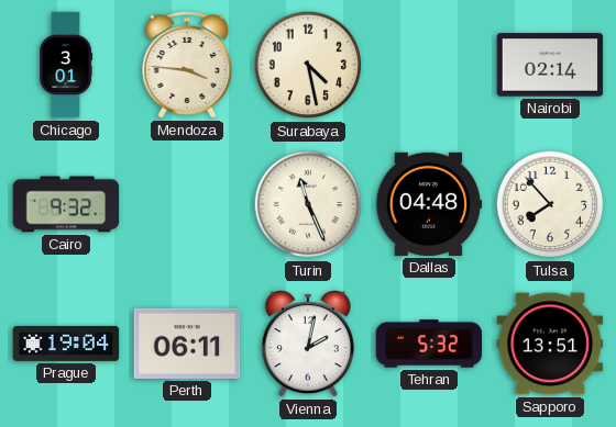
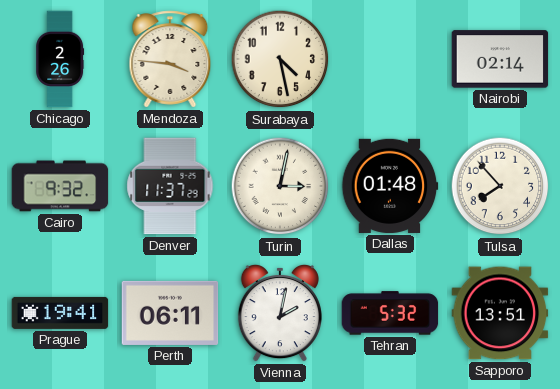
Chicago: 3:01 -> 2:26 (60, 59)
Denver: none -> 11:37 (170, 186)
Turin: 11:26 -> 3:02 (280, 186)
Dallas: 04:48 -> 01:48 (390, 186)
Prague: 19:04 -> 19:41 (60, 313)
